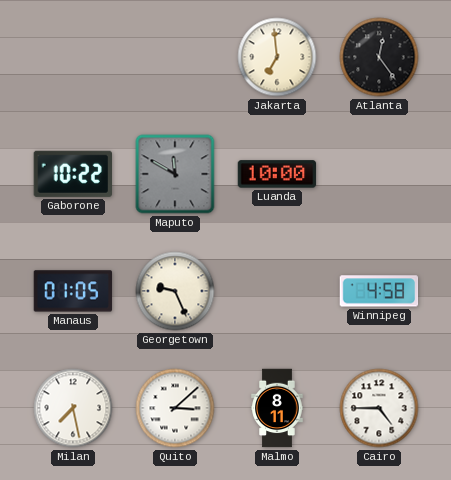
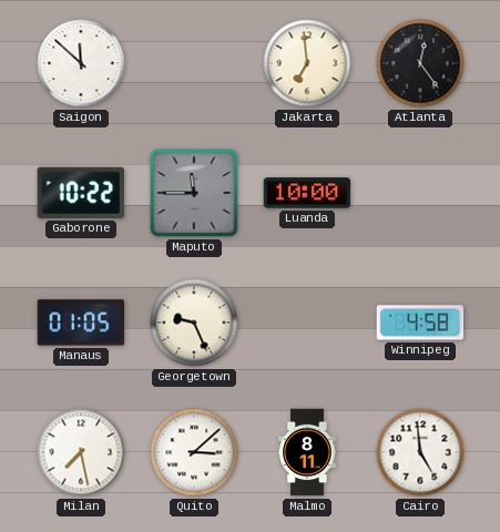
Saigon: none -> 11:52 (81, 63)
Maputo: 11:50 -> 11:45 (194, 193)
Cairo: 4:45 -> 4:59 (420, 452)
